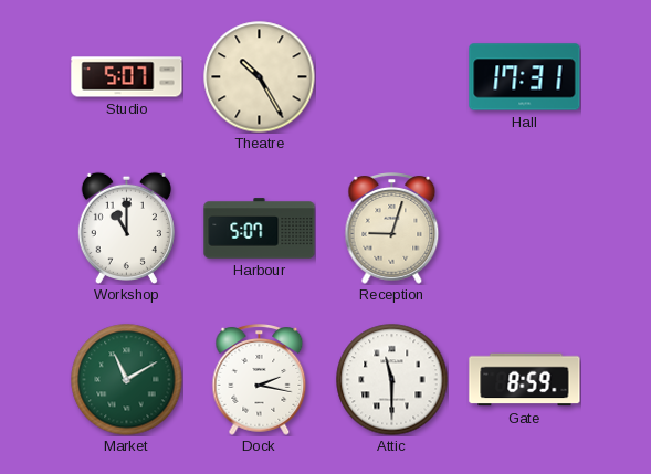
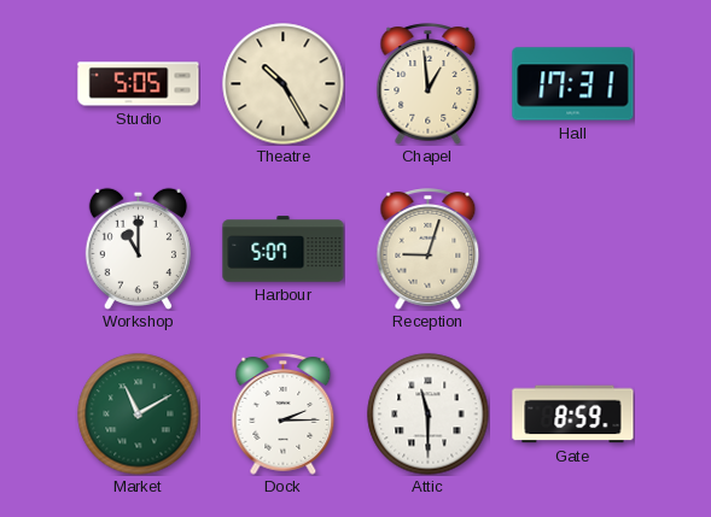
Studio: 5:07 -> 5:05 (139, 84)
Chapel: none -> 12:59 (429, 84)
Dock: 2:17 -> 2:15 (284, 415)
